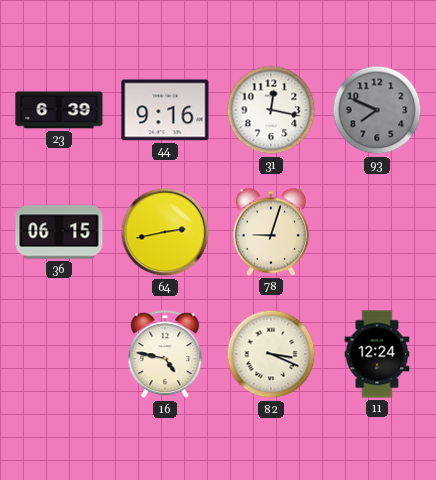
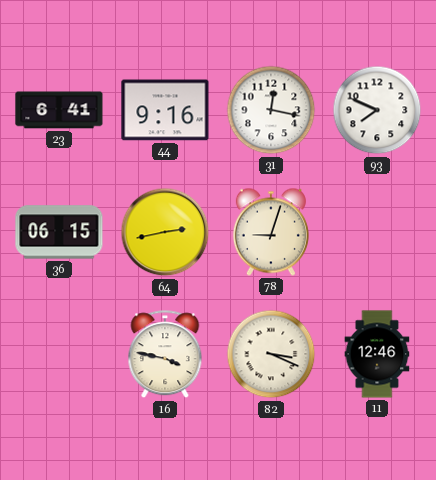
23: 6:39 -> 6:41 (59, 110)
93 dial: grey -> white (377, 110)
16: 4:47 -> 3:47 (165, 355)
11: 12:24 -> 12:46 (377, 354)
